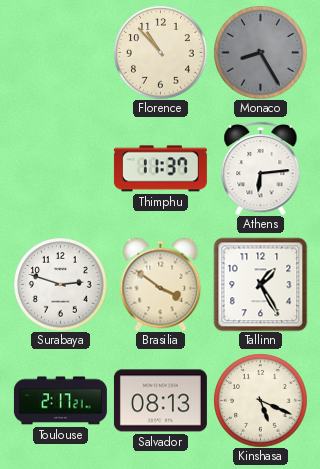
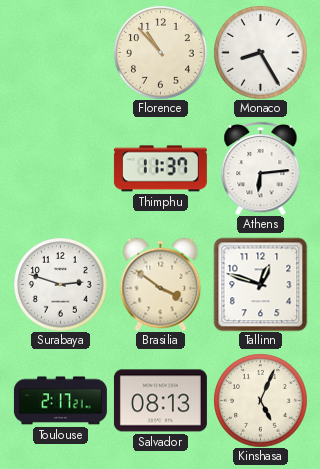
Monaco dial: grey -> white (260, 52)
Tallinn: 1:25 -> 12:48 (260, 284)
Kinshasa: 5:19 -> 5:04 (260, 400)
